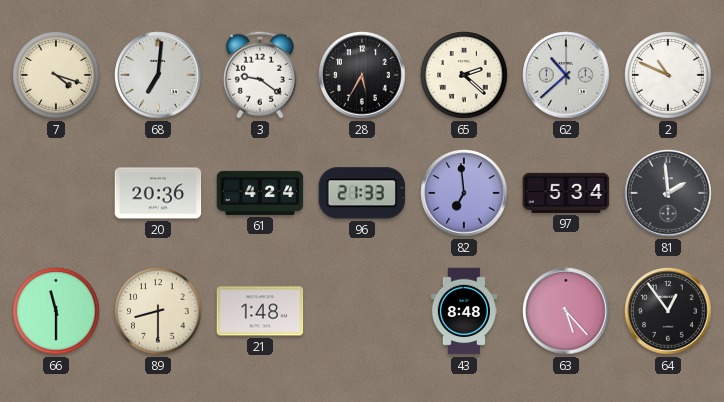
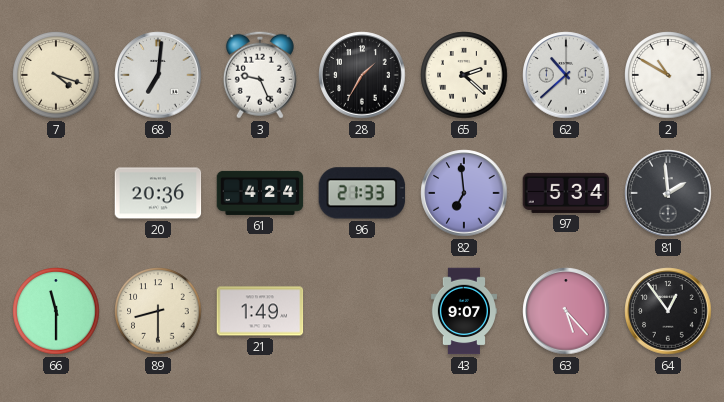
3: 9:21 -> 9:26 (260, 75)
28: 5:35 -> 1:35 (362, 75)
2: 10:49 -> 10:50 (668, 75)
21: 1:48 -> 1:49 (260, 311)
43: 8:48 -> 9:07 (463, 311)
